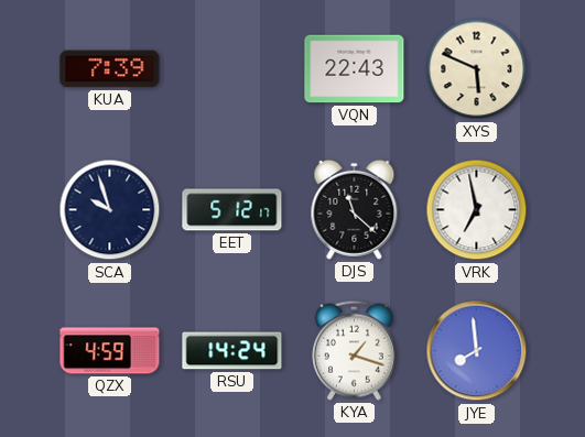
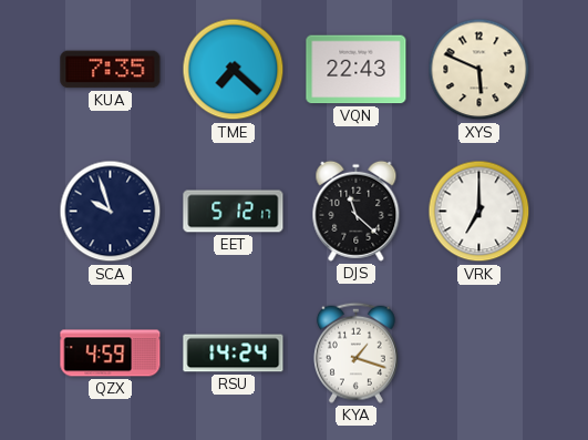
KUA: 7:39 -> 7:35 (111, 70)
TME: none -> 7:22 (234, 70)
VRK: 6:58 -> 7:00 (479, 212)
JYE: 7:59 -> none (477, 351)
